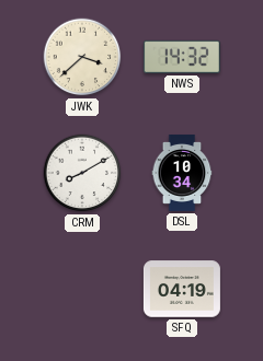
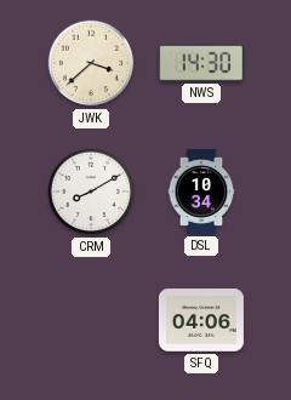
NWS: 14:32 -> 14:30 (201, 63)
SFQ: 04:19 -> 04:06 (201, 320)
